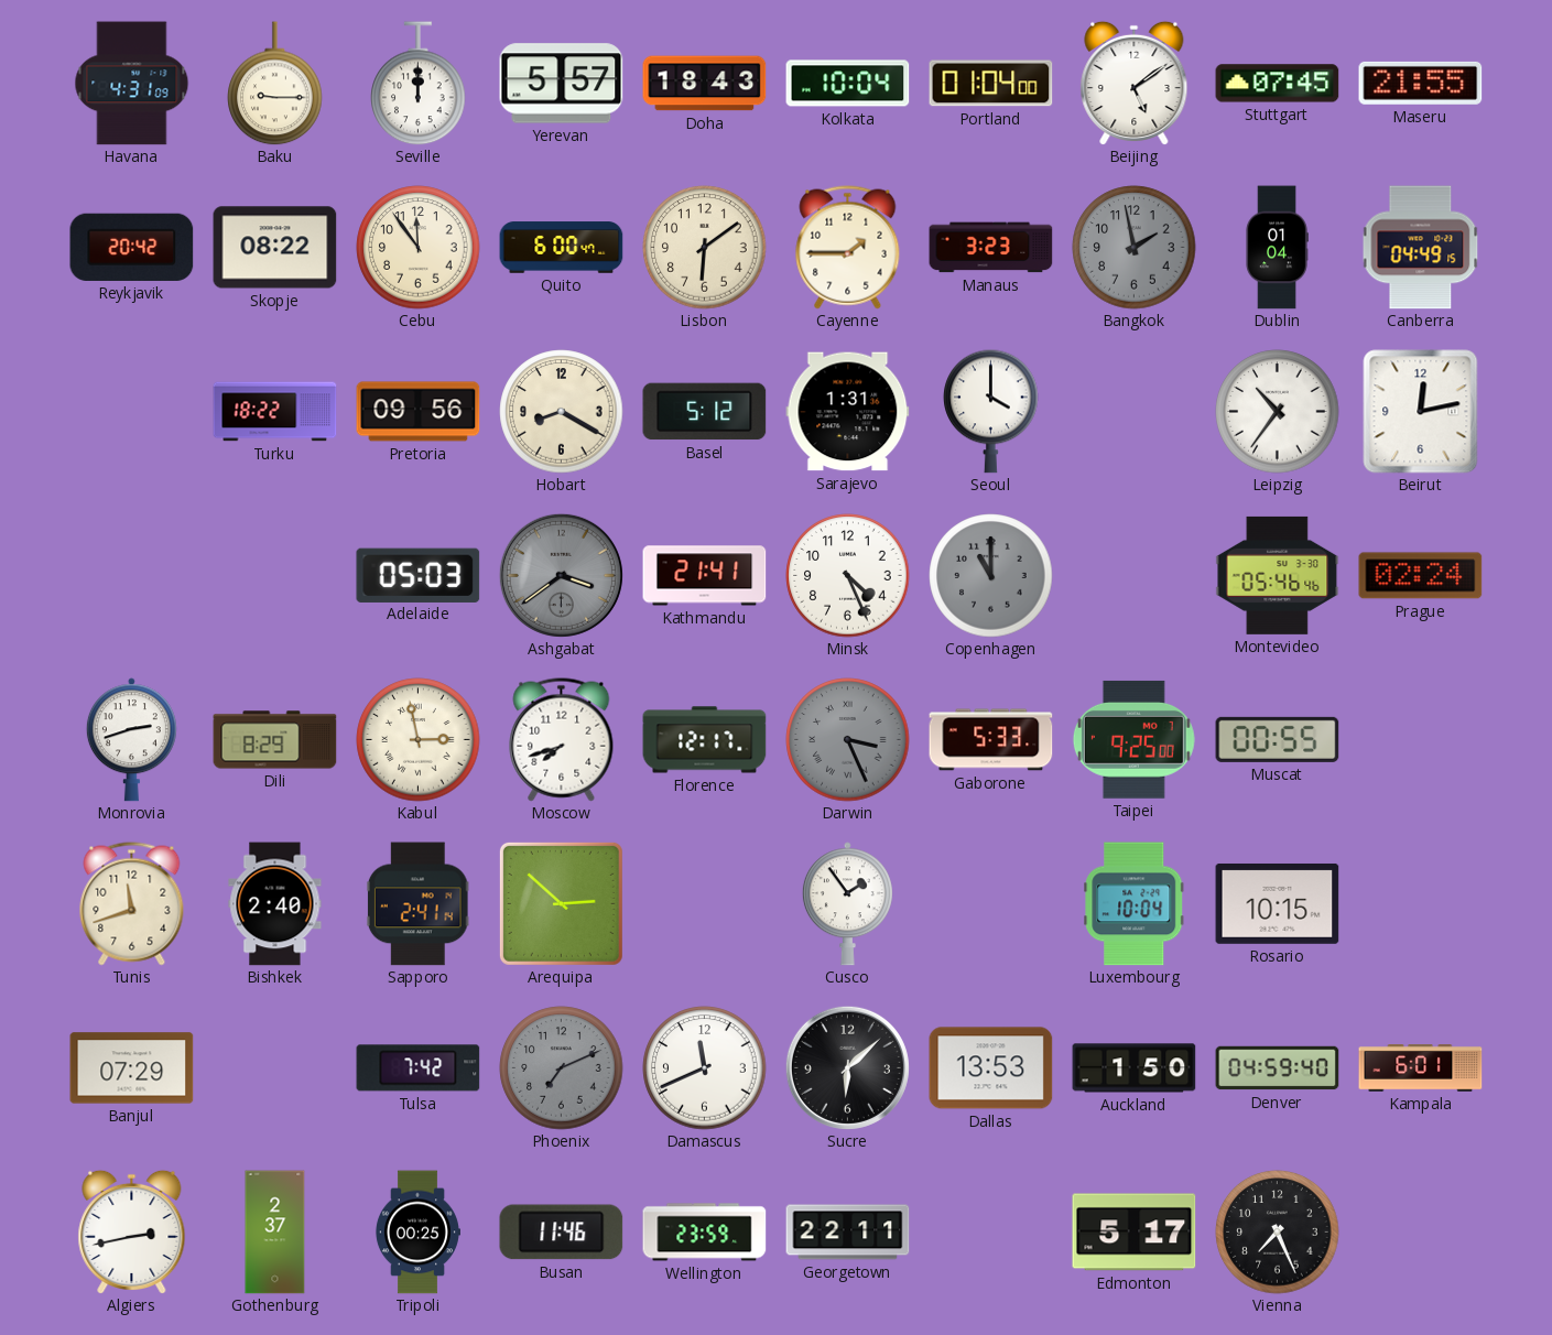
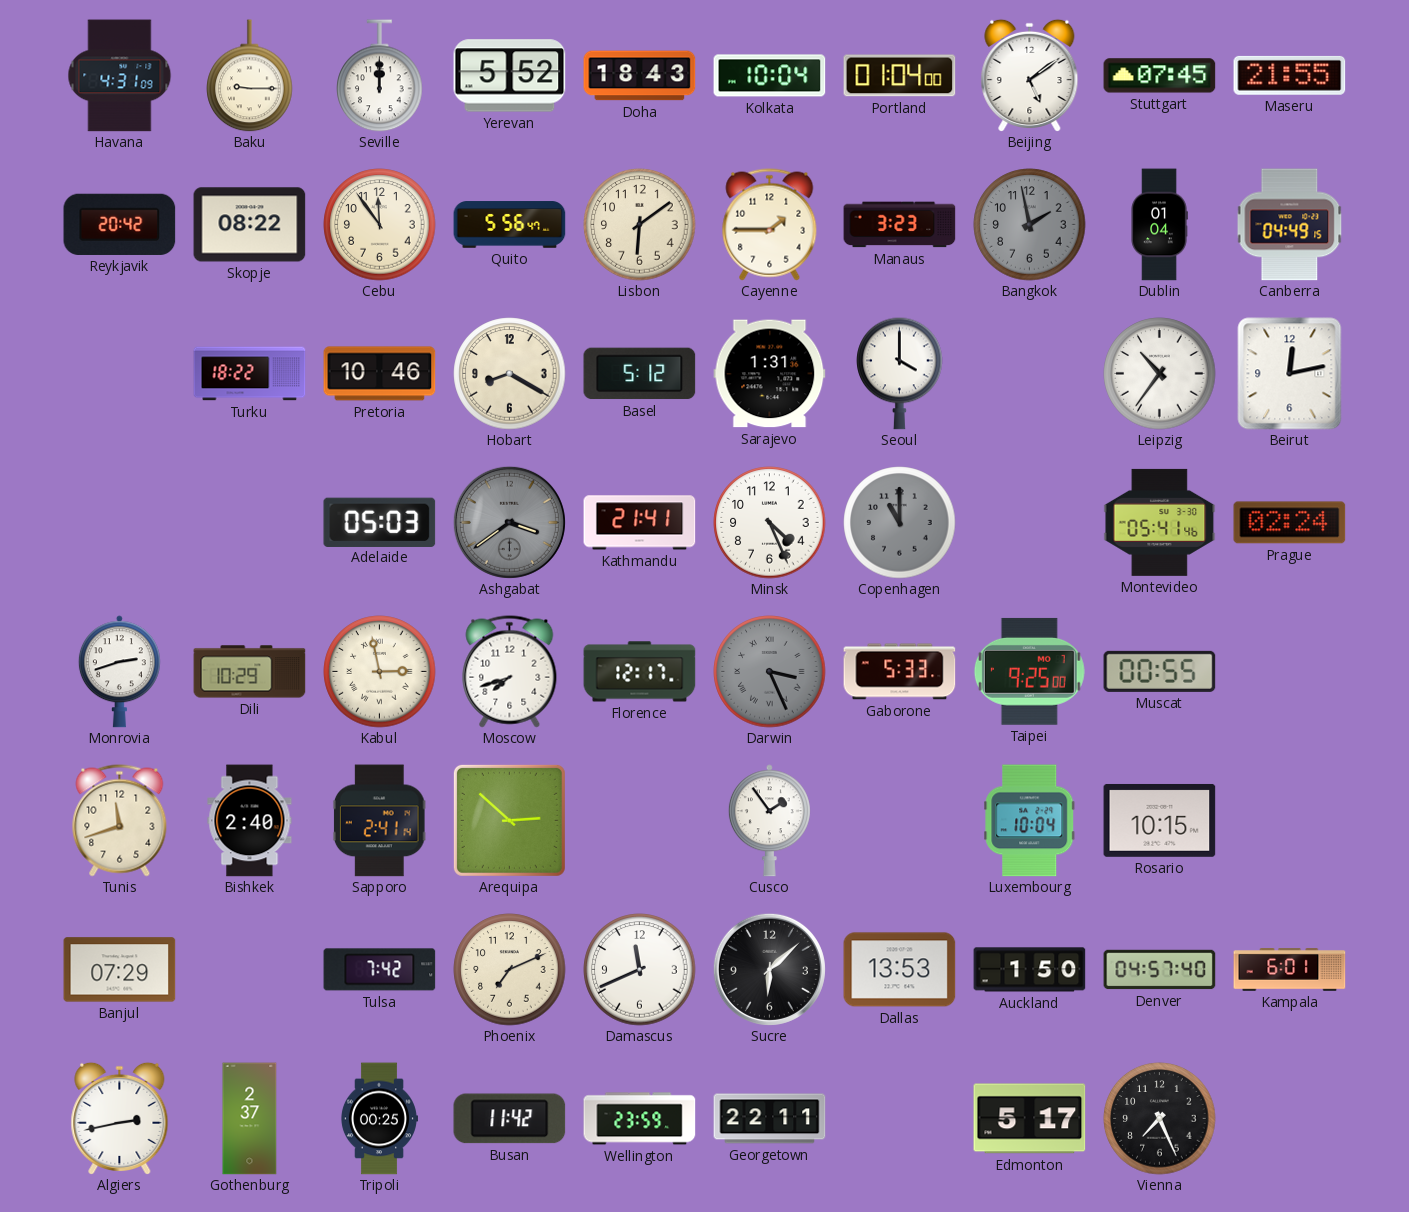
Yerevan: 5:57 -> 5:52 (510, 76)
Quito: 6:00 -> 5:56 (510, 225)
Pretoria: 09:56 -> 10:46 (380, 374)
Montevideo: 05:46 -> 05:41 (1160, 522)
Dili: 8:29 -> 10:29 (250, 672)
Phoenix dial: grey -> cream (510, 970)
Denver: 04:59 -> 04:57 (1160, 970)
Busan: 11:46 -> 11:42 (510, 1119)
